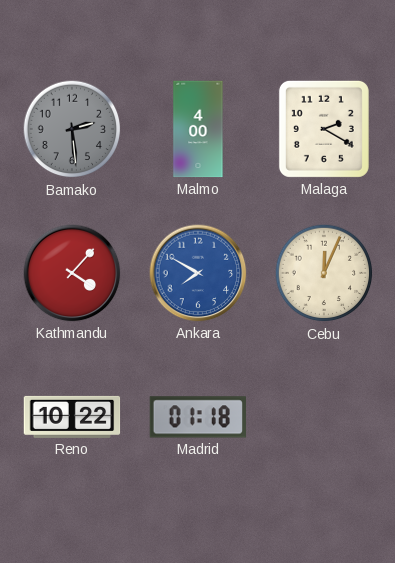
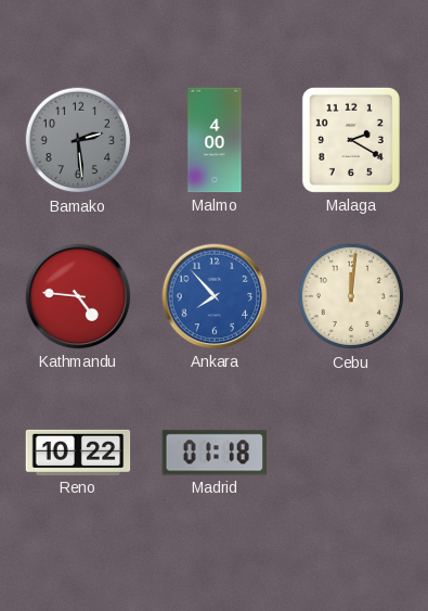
Kathmandu: 4:07 -> 4:46 (78, 296)
Ankara: 7:50 -> 7:53 (215, 296)
Cebu: 12:04 -> 12:01 (351, 296)
